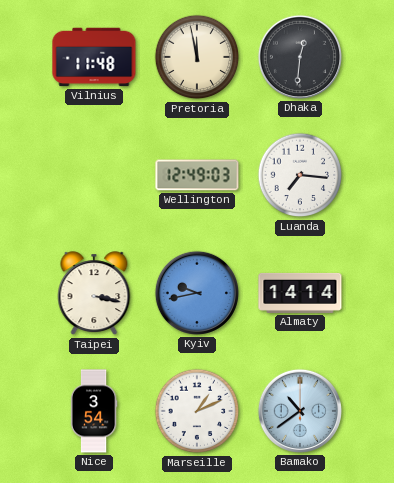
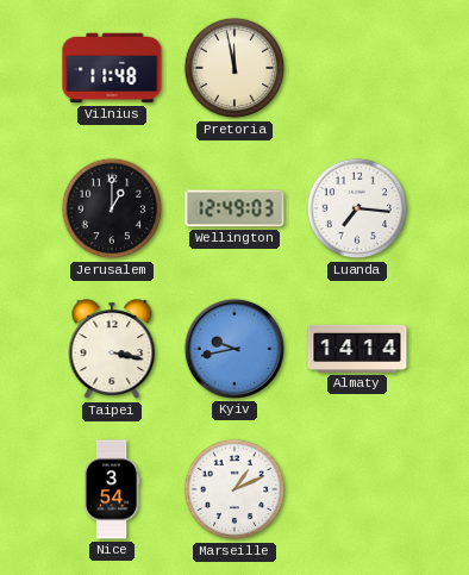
Dhaka: 12:31 -> none (300, 57)
Jerusalem: none -> 1:00 (112, 208)
Bamako: 10:39 -> none (300, 411)
